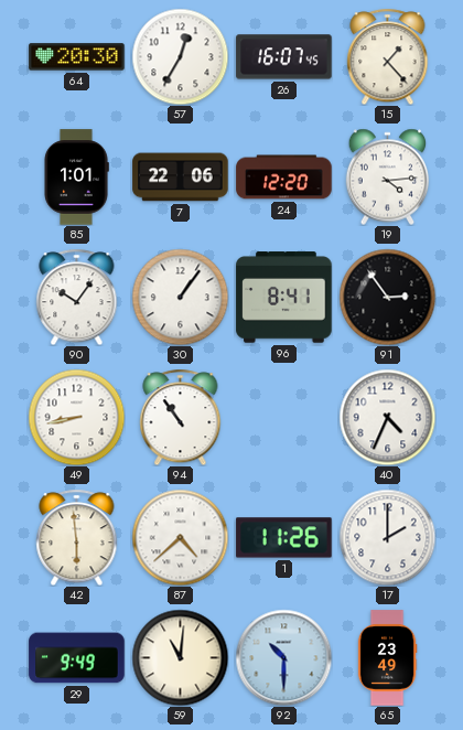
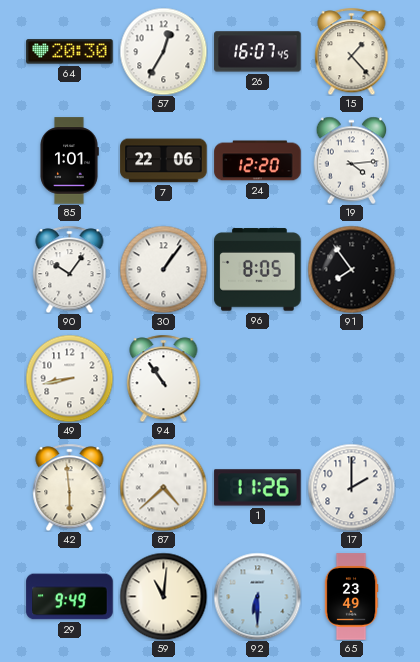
96: 8:41 -> 8:05 (258, 270)
91: 2:54 -> 7:54 (351, 269)
40: 4:34 -> none (387, 417)
92: 10:30 -> 6:30 (257, 596)
